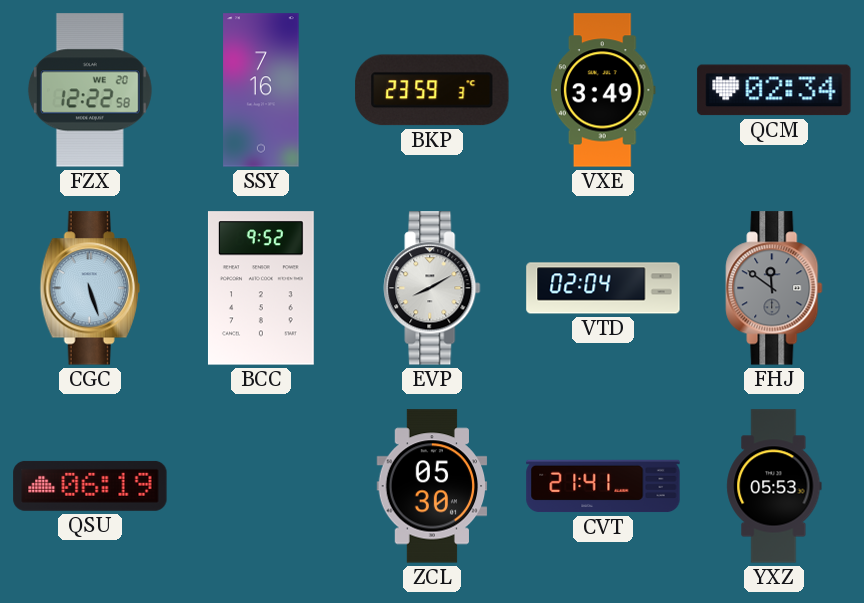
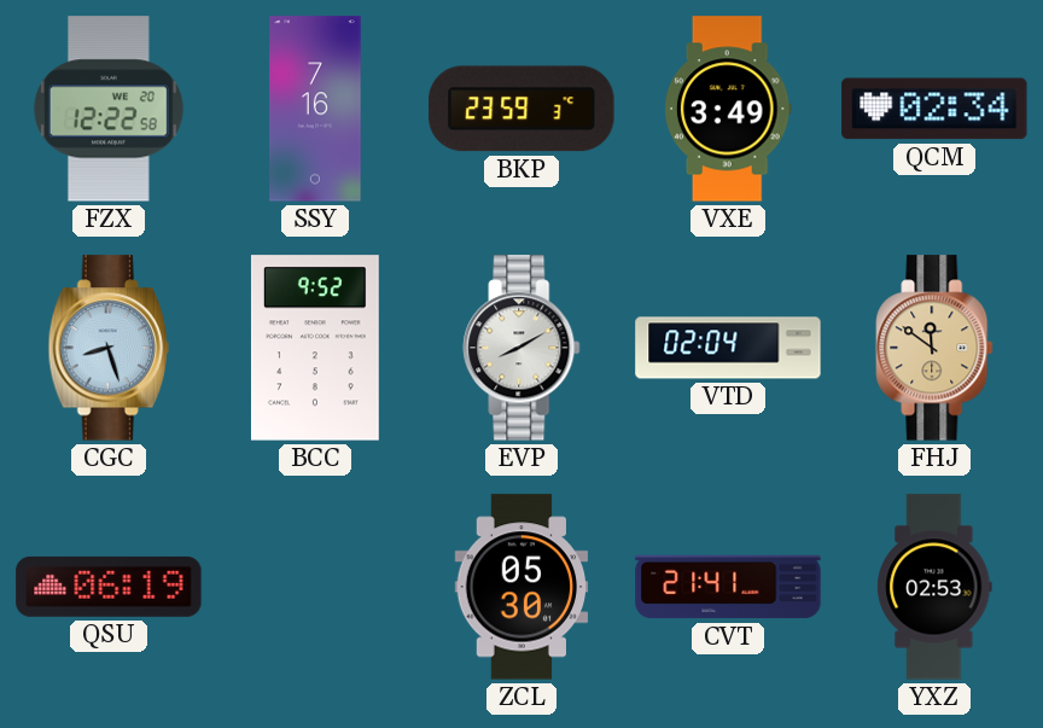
CGC: 5:27 -> 8:27 (109, 348)
FHJ dial: grey -> champagne (934, 348)
YXZ: 05:53 -> 02:53 (934, 587)
